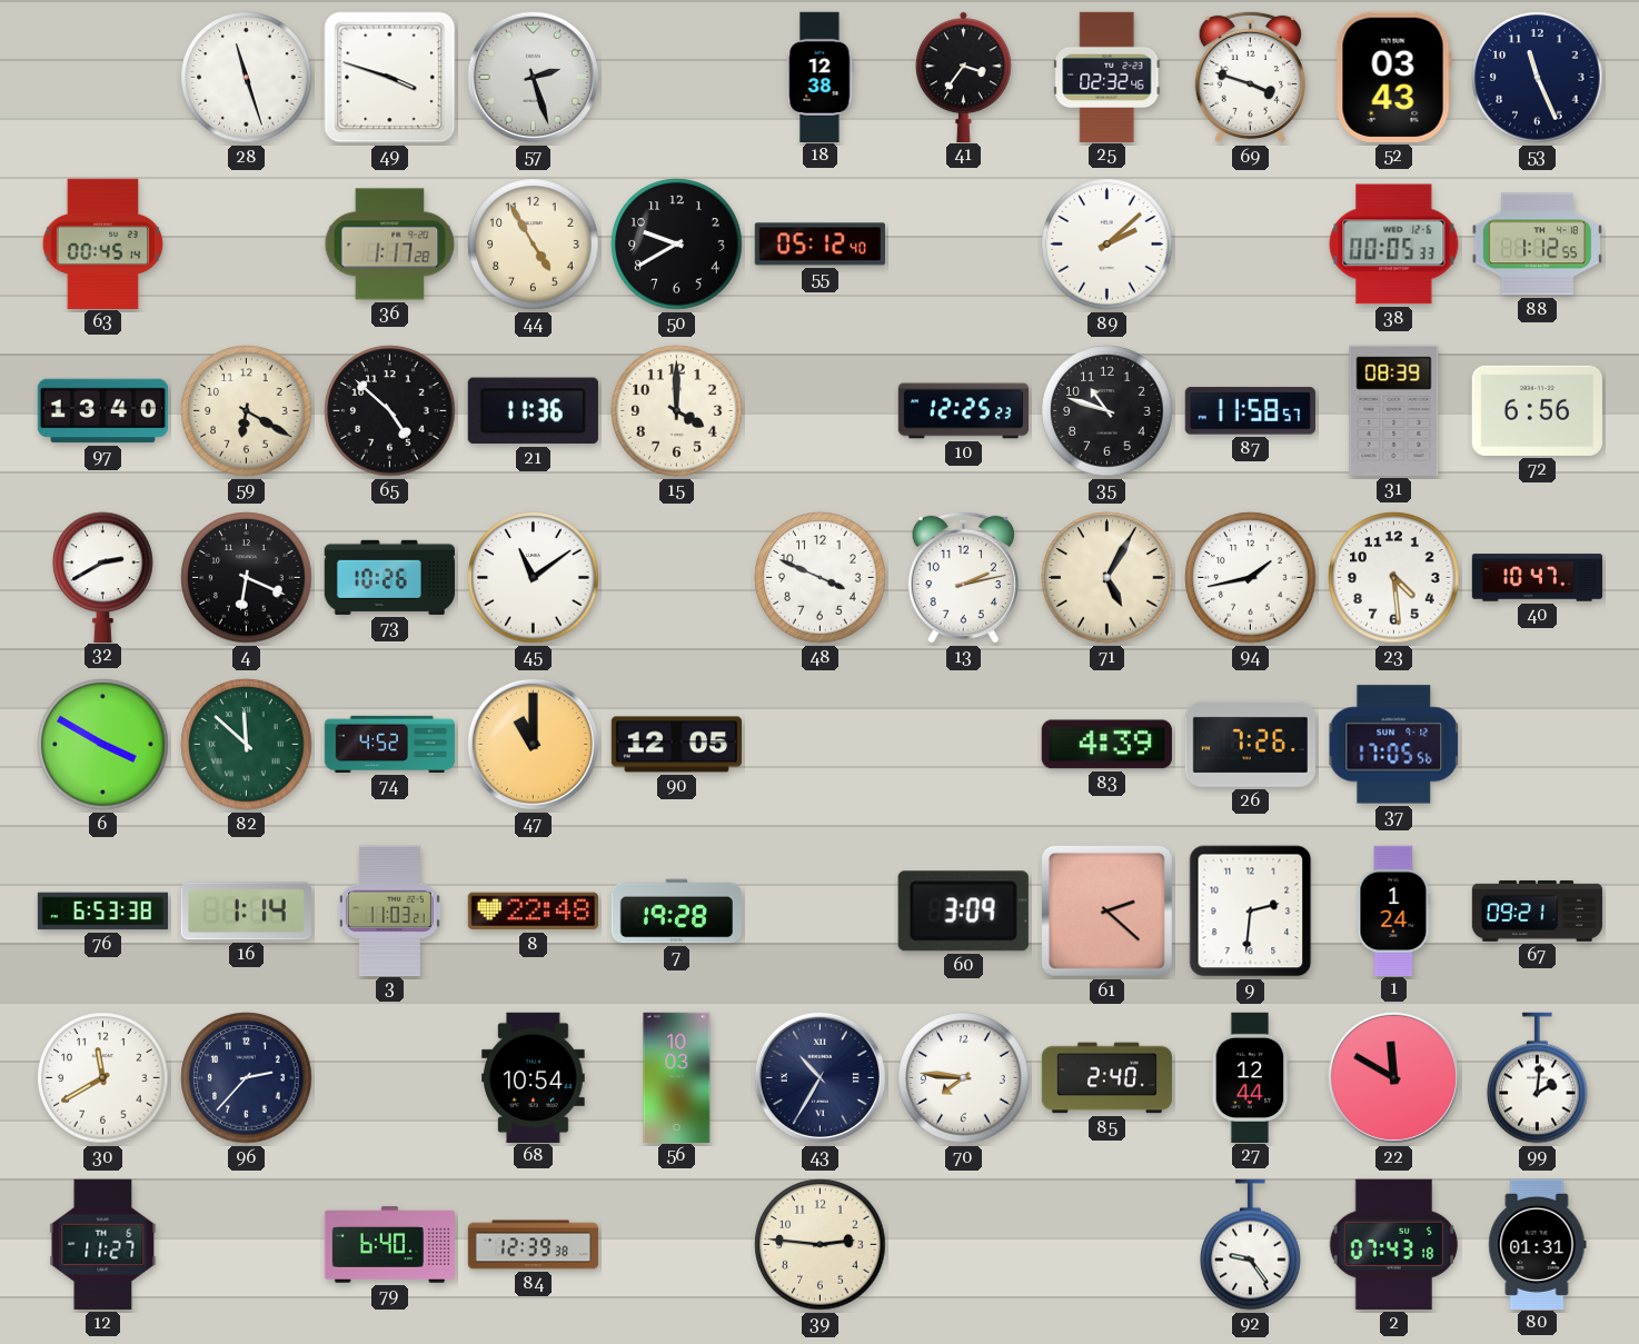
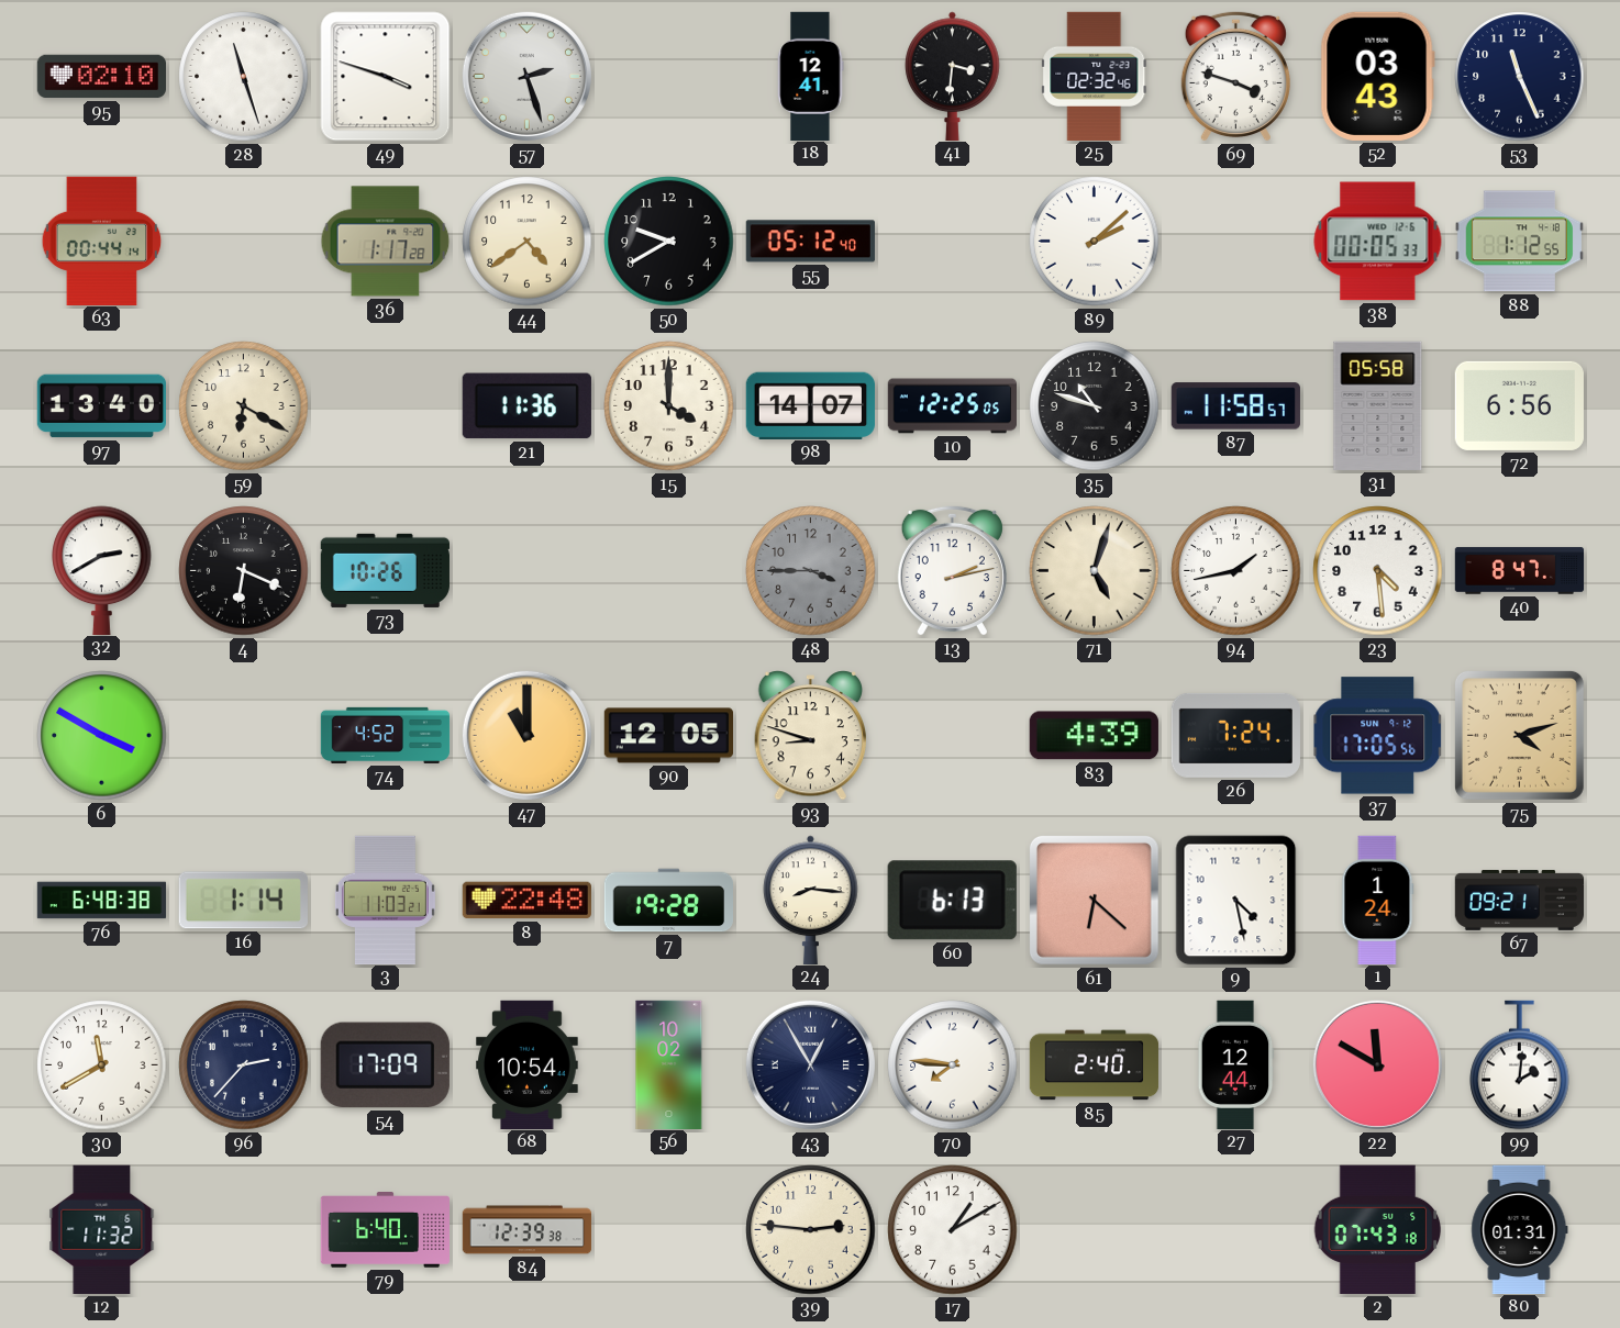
95: none -> 02:10 (101, 77)
18: 12:38 -> 12:41 (811, 76)
41: 3:36 -> 3:31 (953, 76)
63: 00:45 -> 00:44 (102, 241)
44: 4:55 -> 4:39 (528, 242)
65: 4:52 -> none (390, 411)
98: none -> 14:07 (810, 405)
10: 12:25:23 -> 12:25:05 (952, 406)
31: 08:39 -> 05:58 (1378, 405)
45: 11:09 -> none (534, 578)
48: 3:49 -> 3:45 (811, 571)
48 dial: white -> grey (811, 571)
71: 5:05 -> 5:03 (1095, 571)
40: 10:47 -> 8:47 (1520, 571)
82: 11:52 -> none (247, 745)
93: none -> 8:48 (811, 736)
26: 7:26 -> 7:24 (1235, 735)
75: none -> 4:12 (1519, 735)
76: 6:53 -> 6:48 (102, 901)
24: none -> 8:16 (811, 900)
60: 3:09 -> 6:13 (952, 901)
61: 2:22 -> 6:22 (1094, 900)
9: 2:31 -> 4:28 (1236, 901)
54: none -> 17:09 (385, 1065)
56: 10:03 -> 10:02 (669, 1064)
43: 10:35 -> 12:55 (810, 1064)
12: 11:27 -> 11:32 (102, 1229)
17: none -> 1:10 (953, 1230)
92: 9:24 -> none (1251, 1245)
